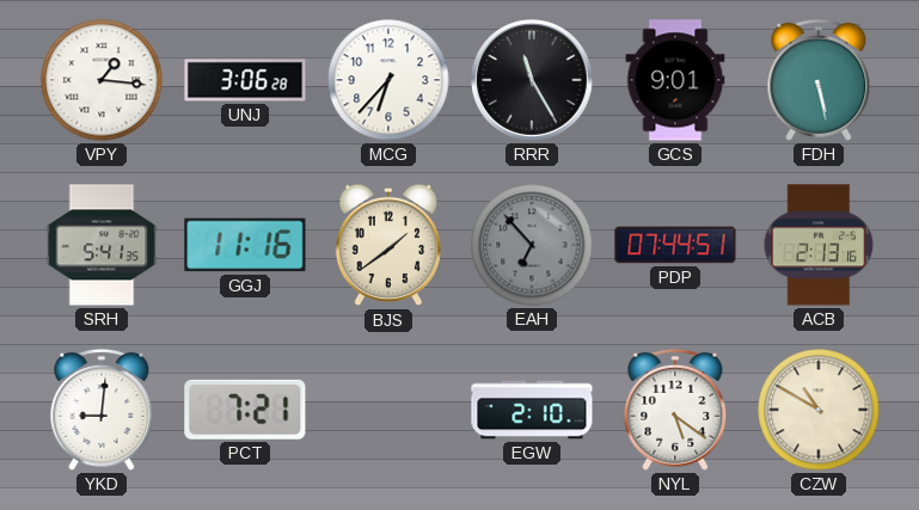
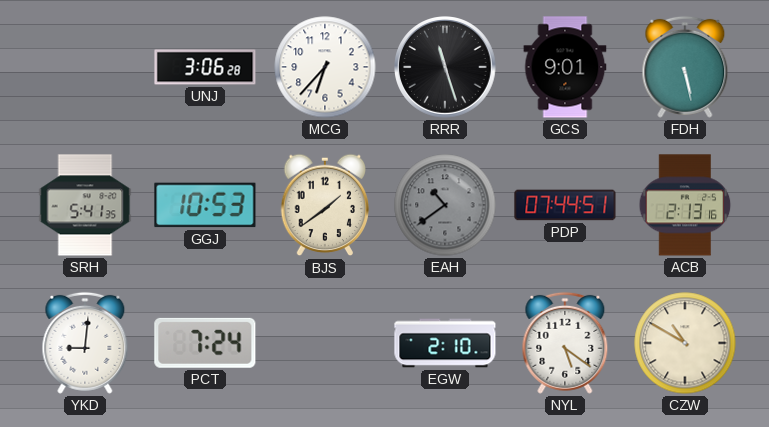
VPY: 1:16 -> none (102, 80)
RRR: 11:25 -> 11:27 (445, 67)
GGJ: 11:16 -> 10:53 (205, 205)
EAH: 6:53 -> 10:39 (445, 205)
PCT: 7:21 -> 7:24 (205, 343)
